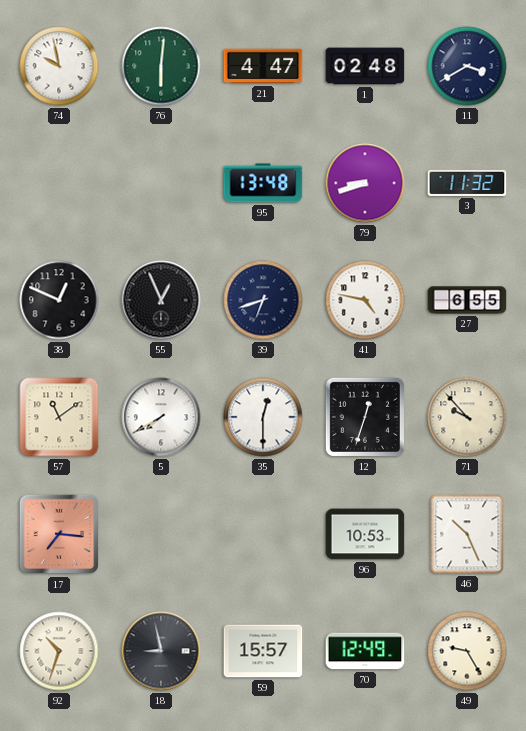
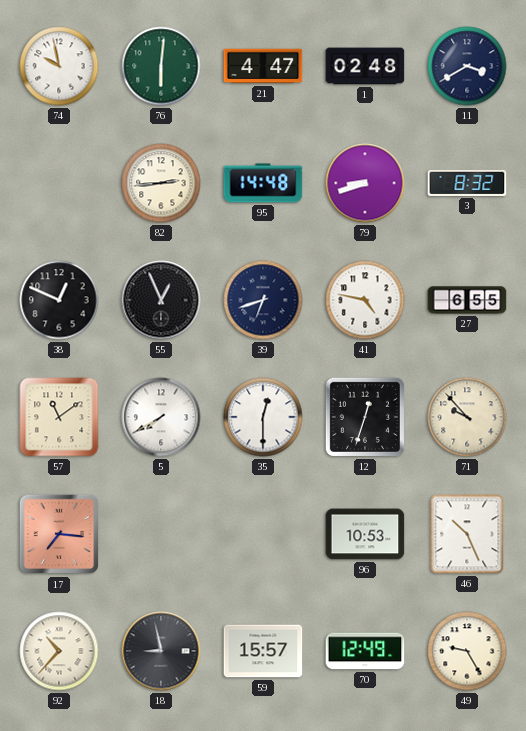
82: none -> 2:44 (161, 183)
95: 13:48 -> 14:48 (263, 183)
3: 11:32 -> 8:32 (467, 183)
92: 10:33 -> 10:37 (59, 651)
